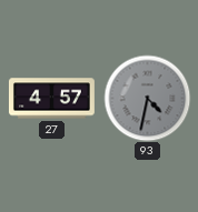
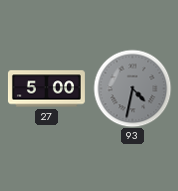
27: 4:57 -> 5:00 (46, 89)
